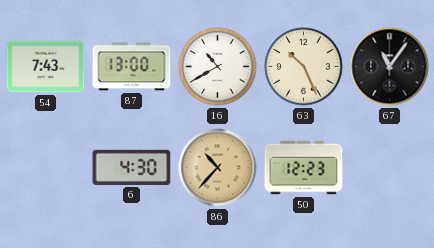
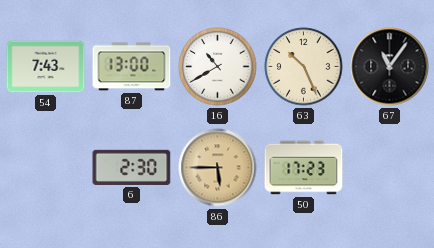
6: 4:30 -> 2:30 (132, 167)
86: 10:37 -> 5:45 (218, 168)
50: 12:23 -> 17:23 (304, 168)
